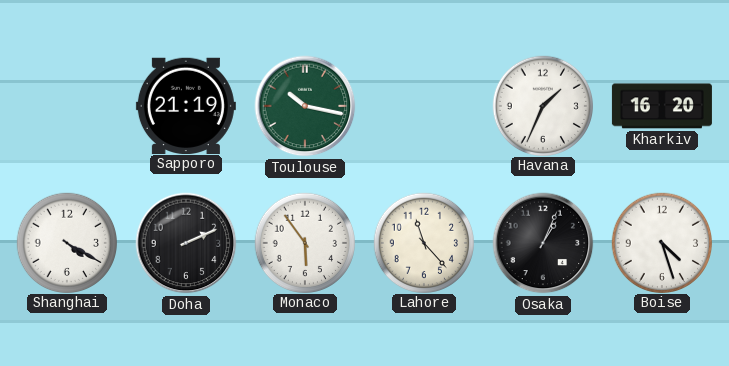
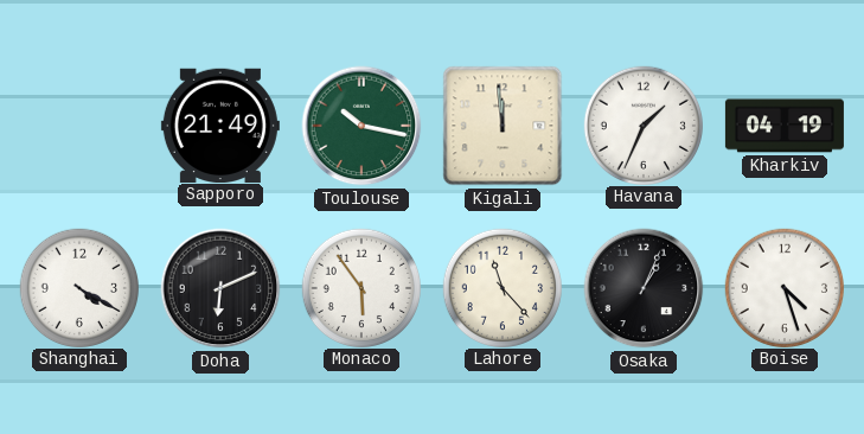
Sapporo: 21:19 -> 21:49 (220, 125)
Kigali: none -> 11:59 (503, 126)
Kharkiv: 16:20 -> 04:19 (785, 126)
Doha: 2:11 -> 6:11 (220, 288)
